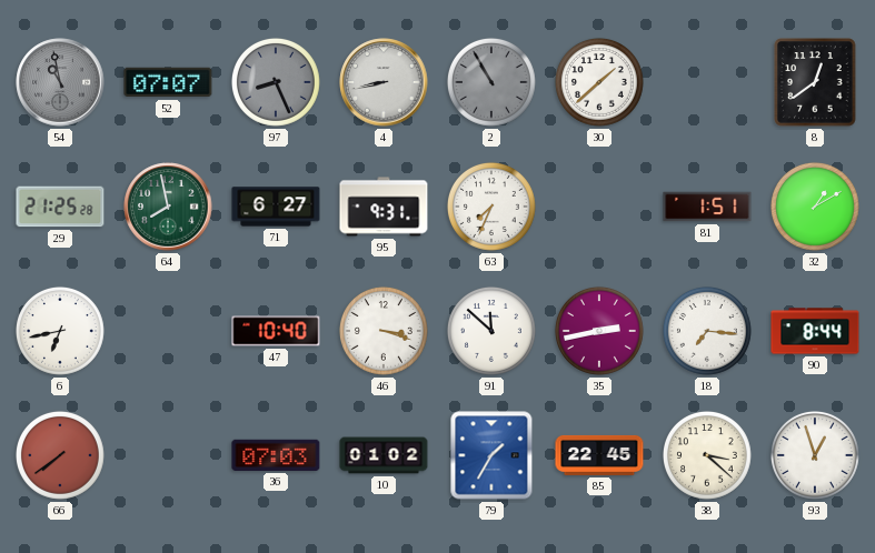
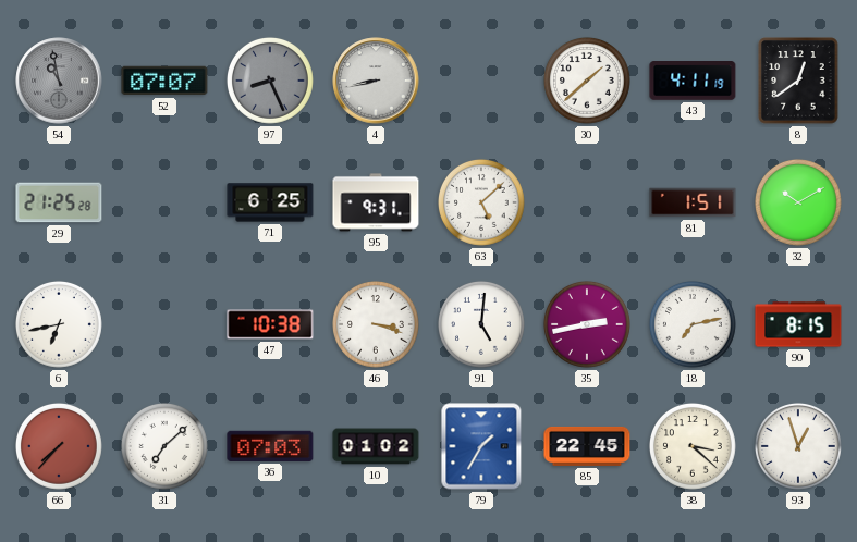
2: 10:55 -> none (491, 82)
43: none -> 4:11 (693, 82)
64: 7:58 -> none (168, 207)
71: 6:27 -> 6:25 (270, 202)
63: 7:34 -> 5:08 (481, 202)
32: 1:10 -> 10:10 (798, 202)
47: 10:40 -> 10:38 (270, 324)
91: 11:52 -> 5:01 (481, 324)
18: 7:16 -> 7:13 (693, 324)
90: 8:44 -> 8:15 (798, 324)
66: 7:39 -> 7:37 (59, 446)
31: none -> 7:08 (164, 446)
